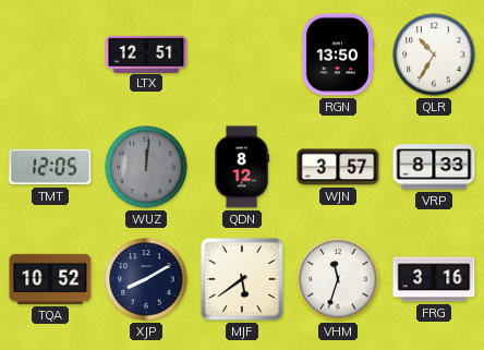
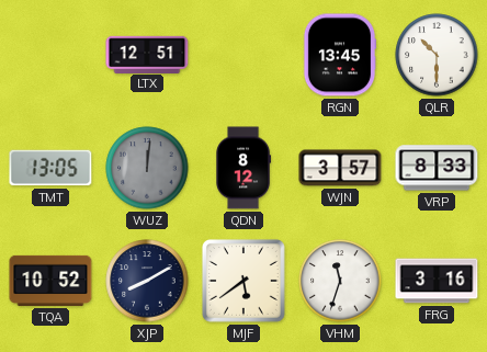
RGN: 13:50 -> 13:45 (340, 55)
QLR: 10:35 -> 10:30 (437, 55)
TMT: 12:05 -> 13:05 (50, 168)
